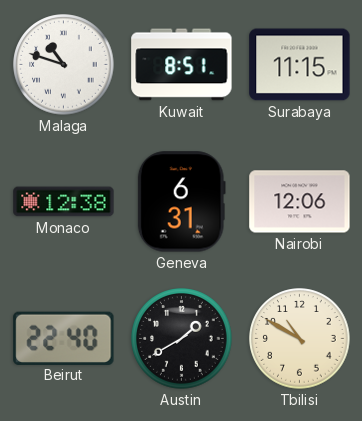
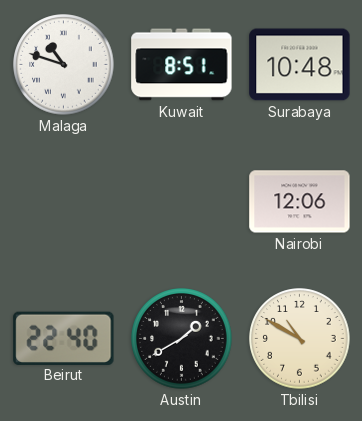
Surabaya: 11:15 -> 10:48 (300, 65)
Monaco: 12:38 -> none (64, 202)
Geneva: 6:31 -> none (181, 202)
